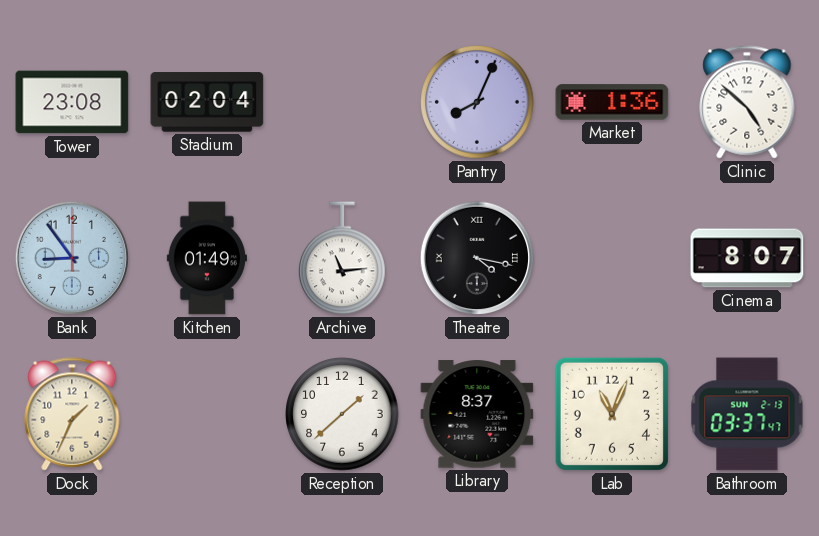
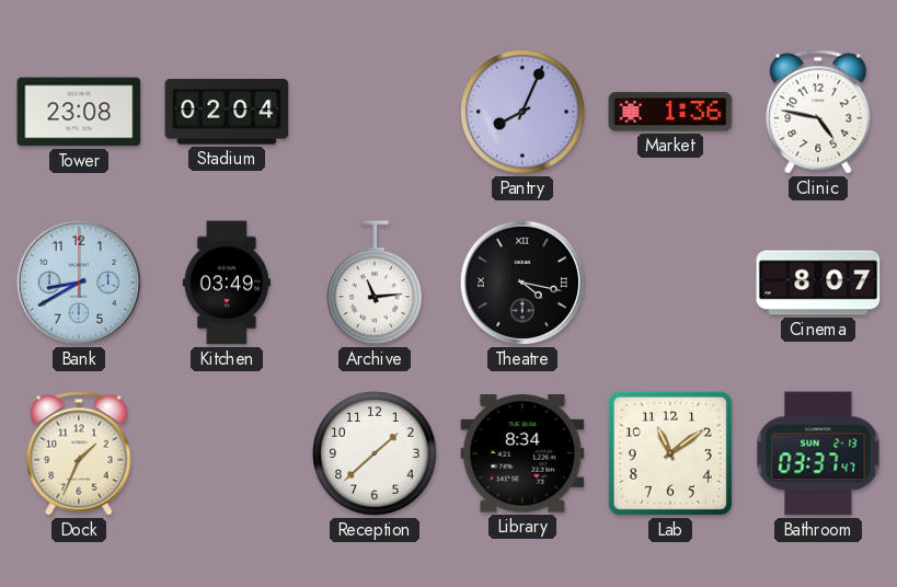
Clinic: 4:52 -> 4:47 (818, 112)
Bank: 8:54 -> 8:40 (79, 283)
Kitchen: 01:49 -> 03:49 (227, 283)
Library: 8:37 -> 8:34 (522, 453)
Lab: 11:04 -> 11:09 (670, 453)
